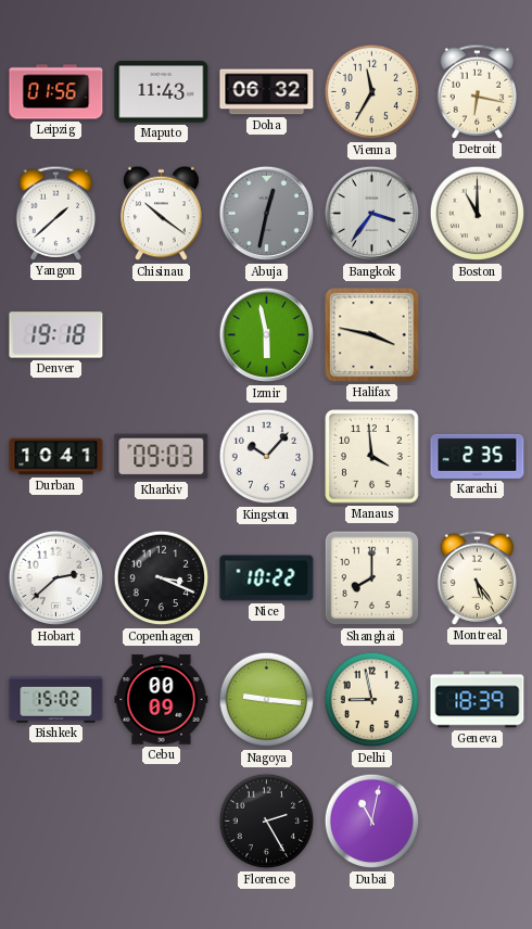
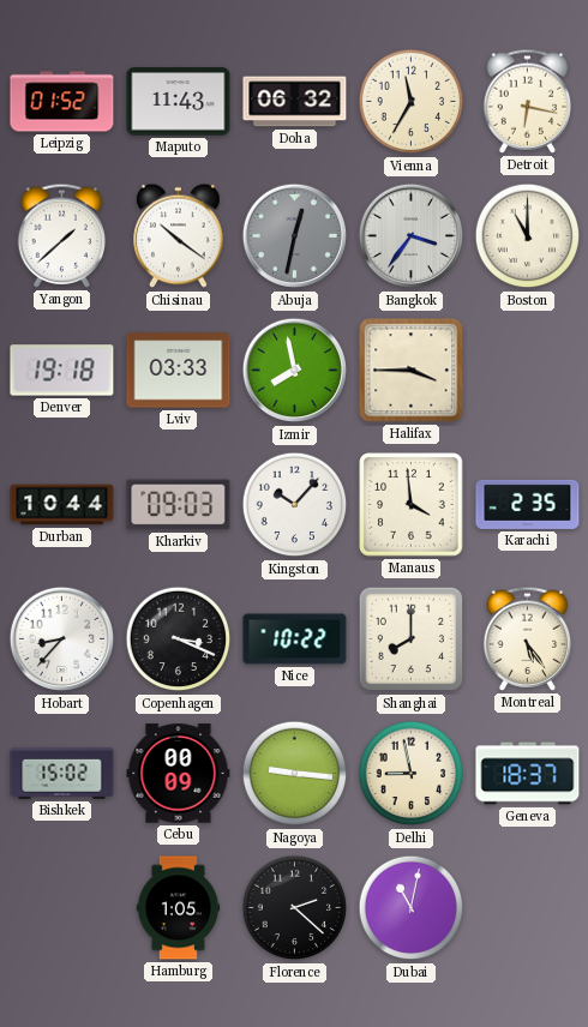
Leipzig: 01:56 -> 01:52 (62, 102)
Lviv: none -> 03:33 (179, 371)
Izmir: 5:58 -> 7:58 (295, 371)
Halifax: 3:47 -> 3:45 (412, 371)
Durban: 10:41 -> 10:44 (62, 505)
Hobart: 2:38 -> 8:37 (62, 639)
Geneva: 18:39 -> 18:37 (528, 774)
Hamburg: none -> 1:05 (179, 908)
Florence: 2:25 -> 2:22 (295, 908)
